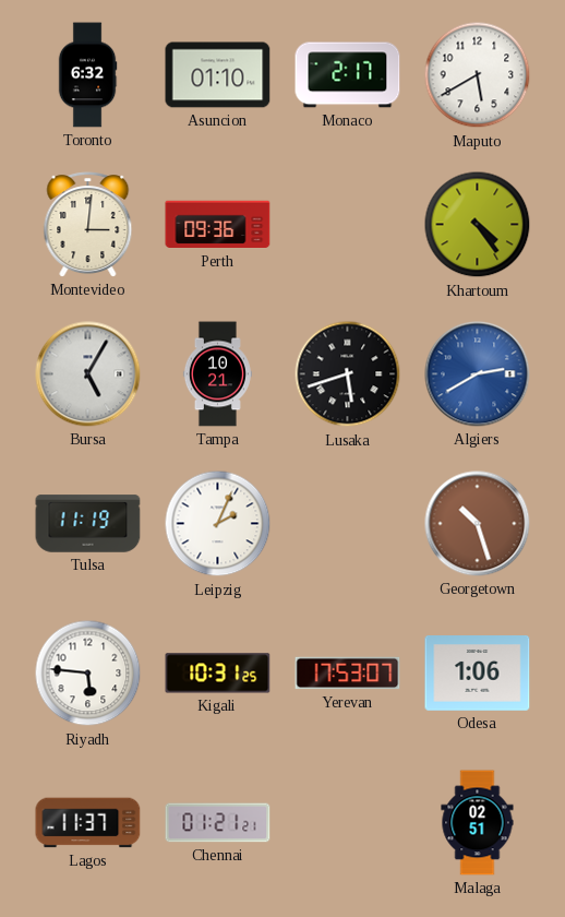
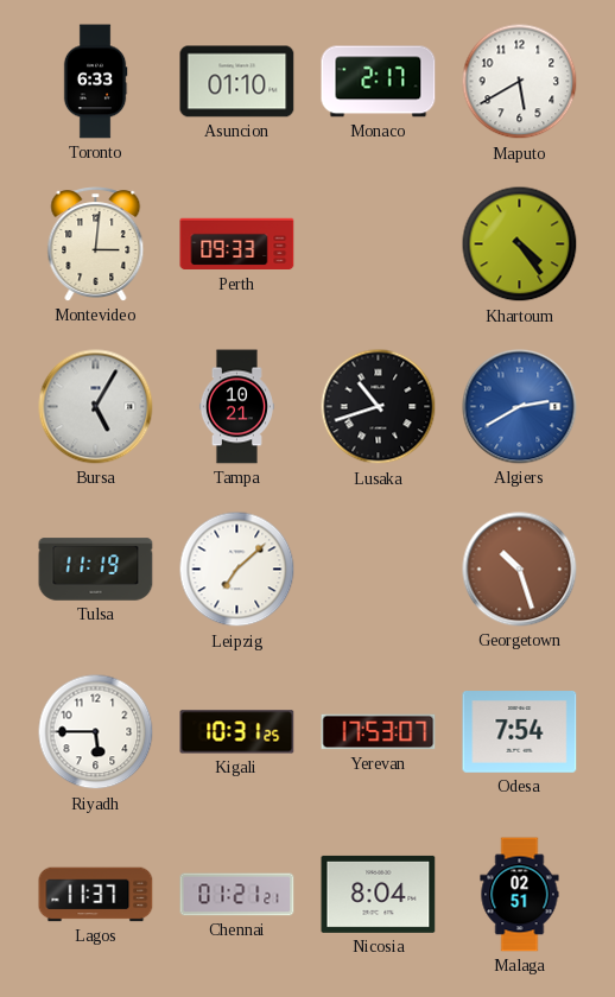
Toronto: 6:32 -> 6:33 (95, 82)
Perth: 09:36 -> 09:33 (237, 245)
Lusaka: 5:42 -> 10:42 (379, 407)
Leipzig: 2:04 -> 7:08 (237, 570)
Riyadh: 5:46 -> 5:45 (96, 732)
Odesa: 1:06 -> 7:54 (520, 732)
Nicosia: none -> 8:04 (379, 894)
